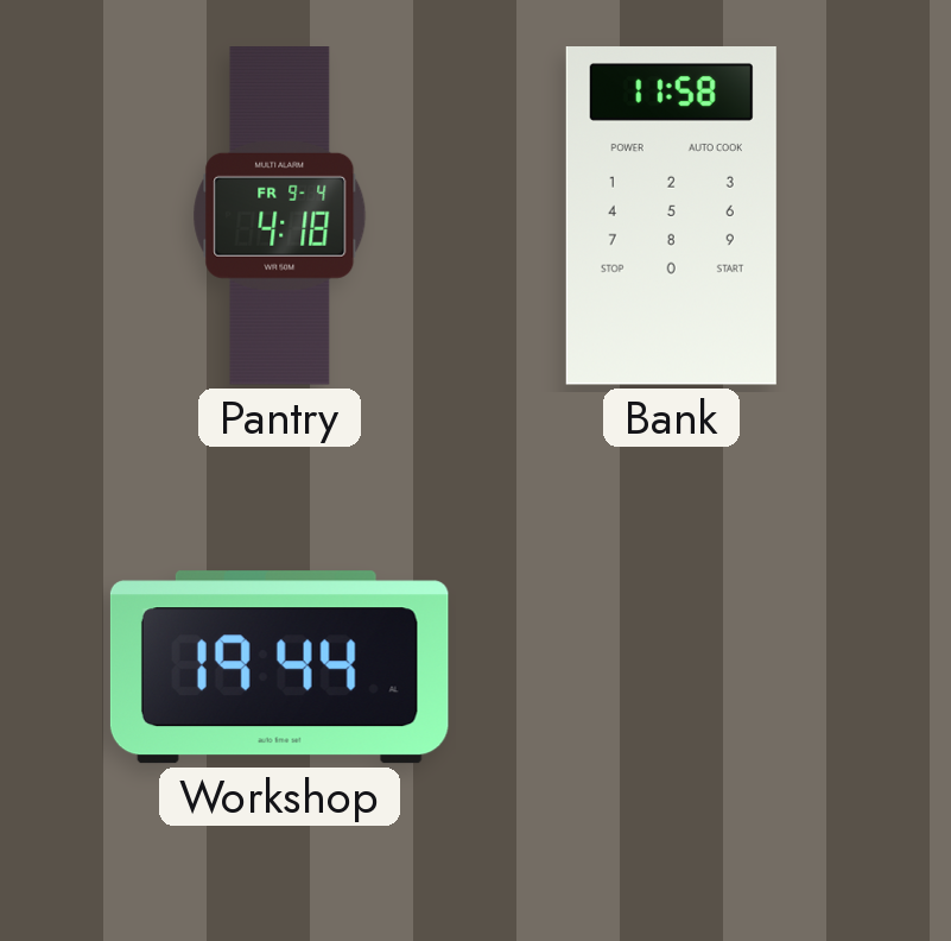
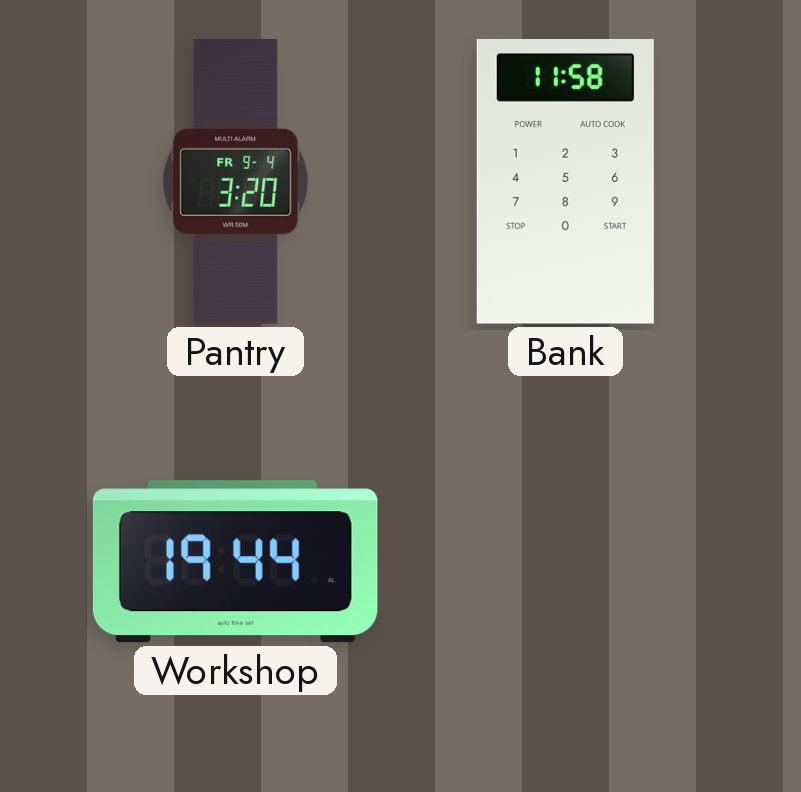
Pantry: 4:18 -> 3:20 (236, 182)
